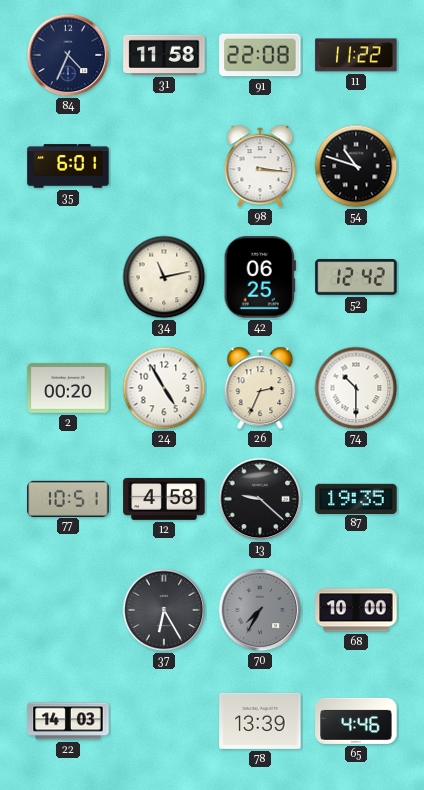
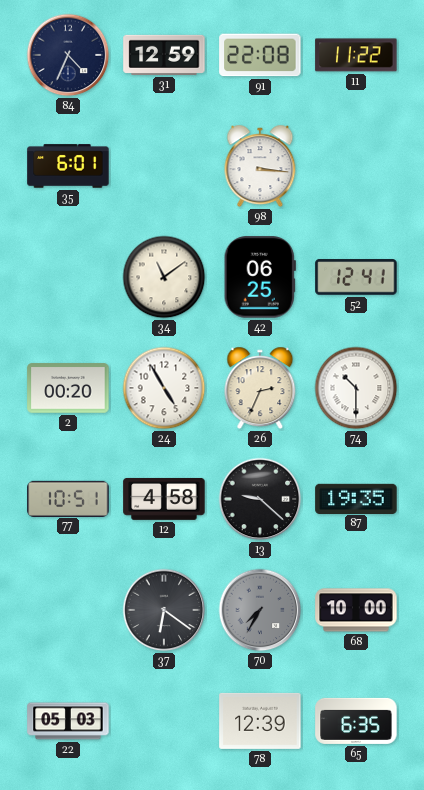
31: 11:58 -> 12:59 (164, 55)
54: 10:48 -> none (356, 166)
34: 11:13 -> 11:09 (164, 277)
52: 12:42 -> 12:41 (356, 277)
37: 6:25 -> 6:21 (164, 610)
22: 14:03 -> 05:03 (68, 721)
78: 13:39 -> 12:39 (260, 721)
65: 4:46 -> 6:35 (356, 721)
